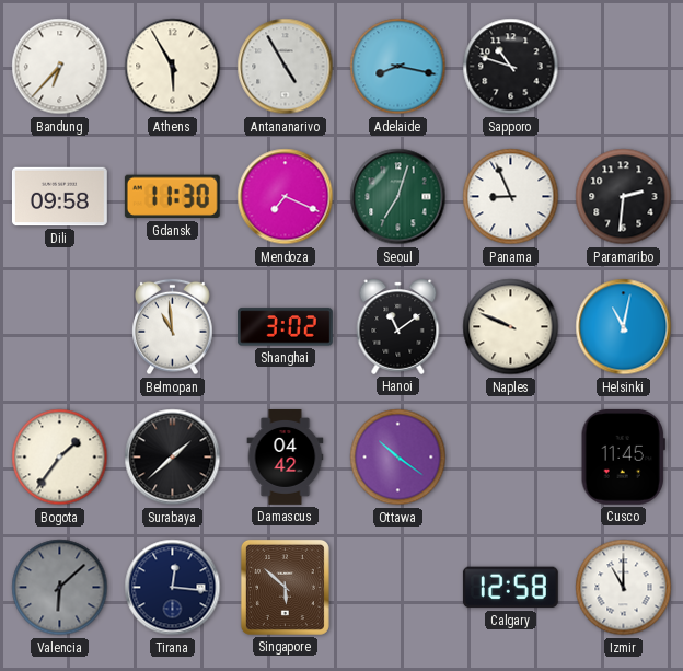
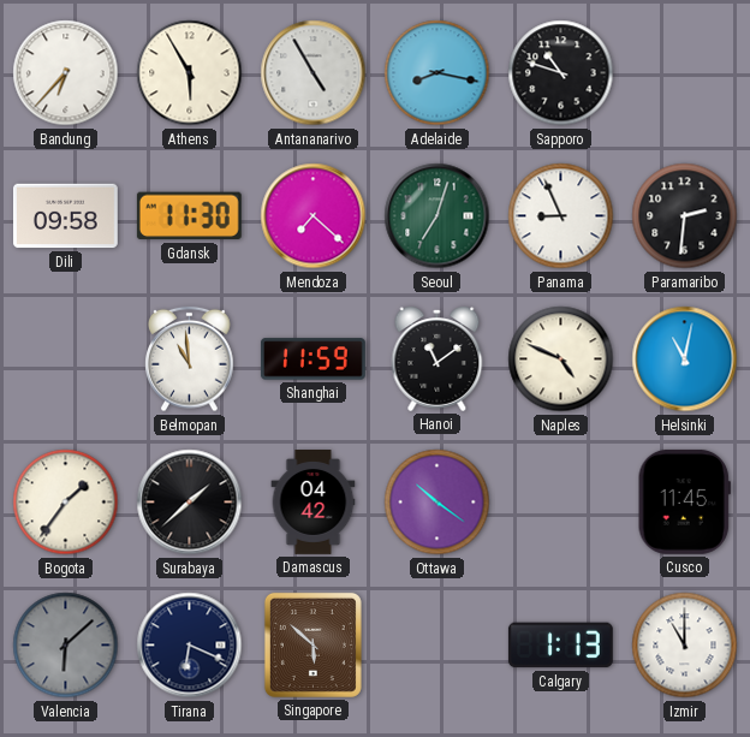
Mendoza: 7:19 -> 7:22 (314, 216)
Shanghai: 3:02 -> 11:59 (312, 359)
Naples: 9:49 -> 4:49 (561, 359)
Tirana: 12:16 -> 6:19 (190, 646)
Calgary: 12:58 -> 1:13 (560, 646)
